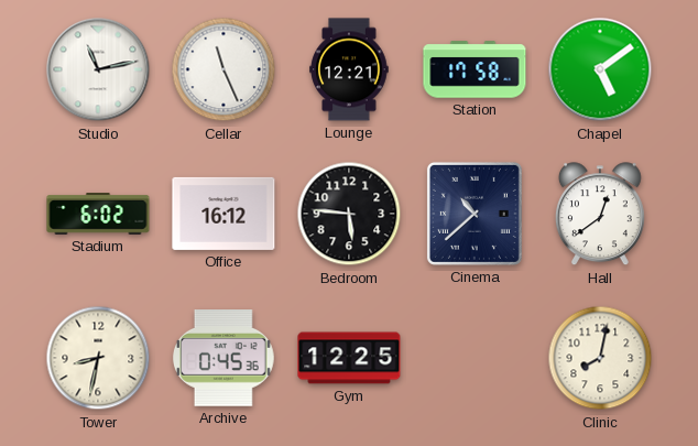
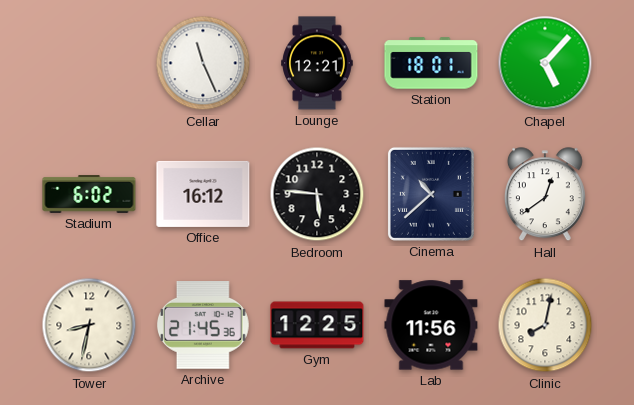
Studio: 11:13 -> none (98, 69)
Station: 17:58 -> 18:01 (431, 63)
Chapel: 5:09 -> 5:07 (545, 63)
Archive: 0:45 -> 21:45 (203, 326)
Lab: none -> 11:56 (431, 325)
